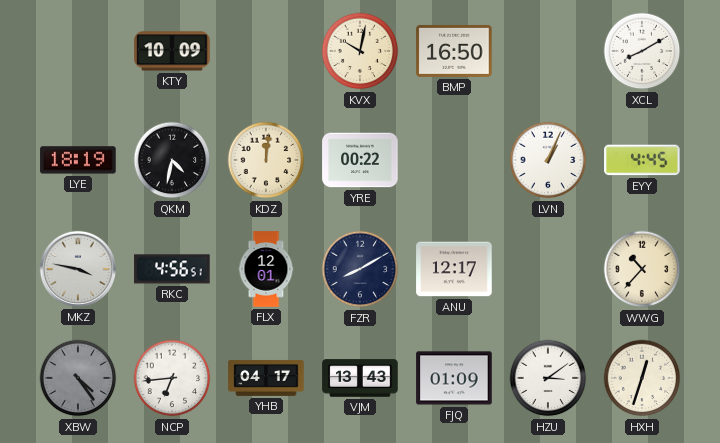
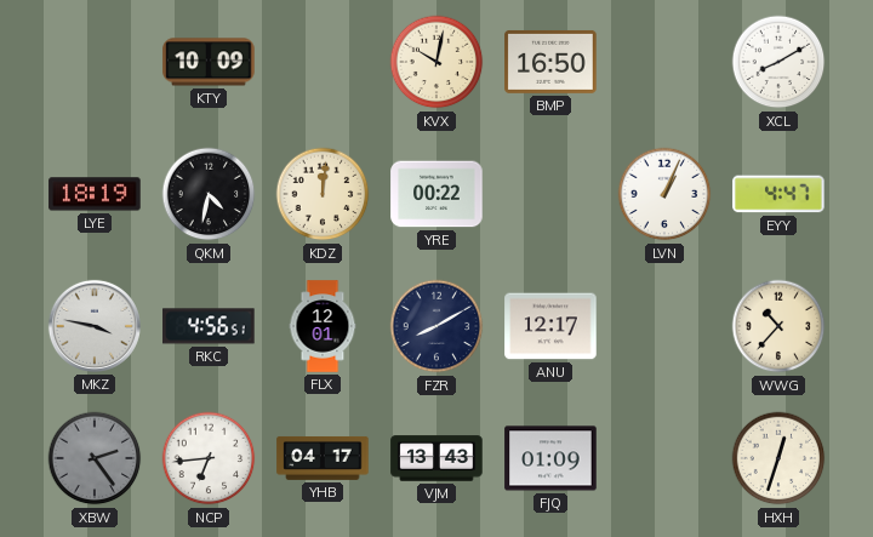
EYY: 4:45 -> 4:47 (778, 194)
XBW: 4:24 -> 2:24 (95, 458)
HZU: 3:09 -> none (548, 378)
